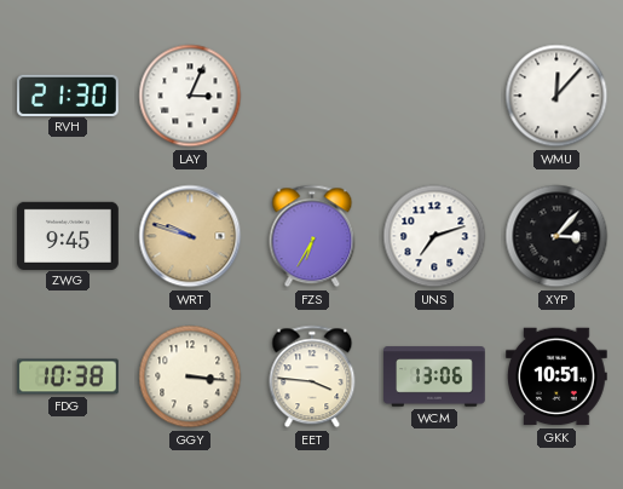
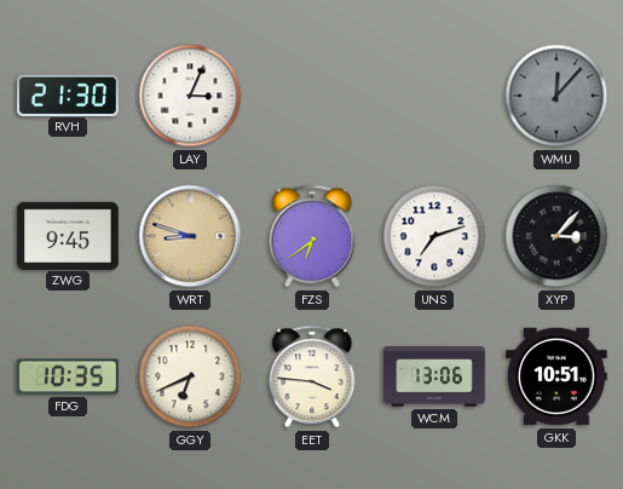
WMU dial: white -> grey (556, 96)
WRT: 9:48 -> 8:48 (190, 236)
FZS: 6:35 -> 6:39 (312, 236)
FDG: 10:38 -> 10:35 (68, 376)
GGY: 3:16 -> 6:41 (190, 376)
